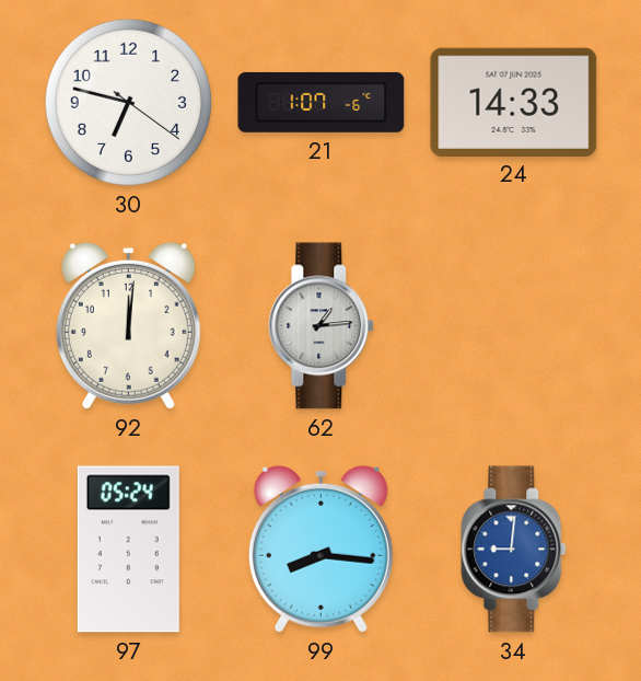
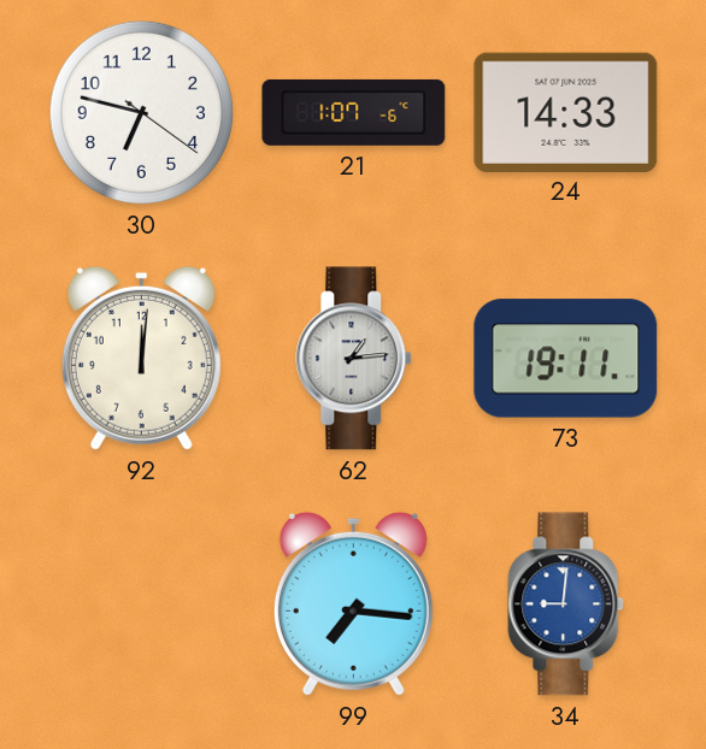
73: none -> 19:11 (566, 359)
97: 05:24 -> none (128, 550)
99: 8:16 -> 7:16 (353, 603)
